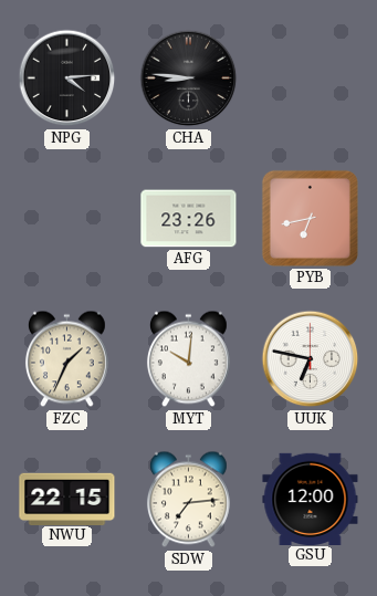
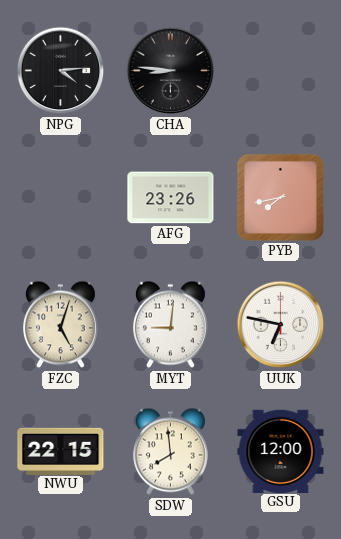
PYB: 6:43 -> 7:43 (280, 197)
FZC: 1:34 -> 5:03 (60, 325)
MYT: 10:01 -> 9:01 (170, 325)
SDW: 7:14 -> 7:59 (170, 452)
